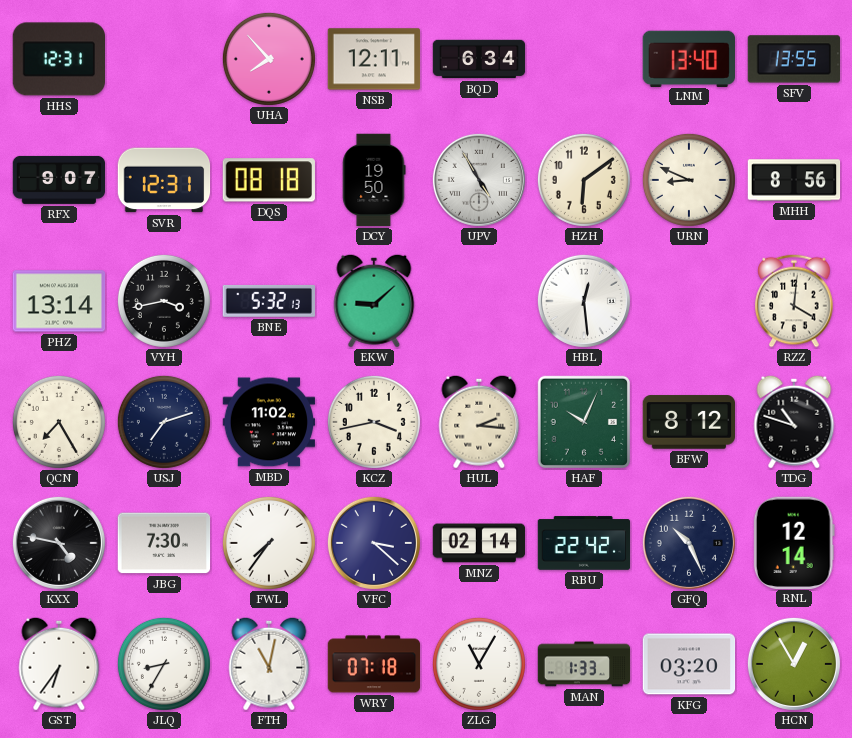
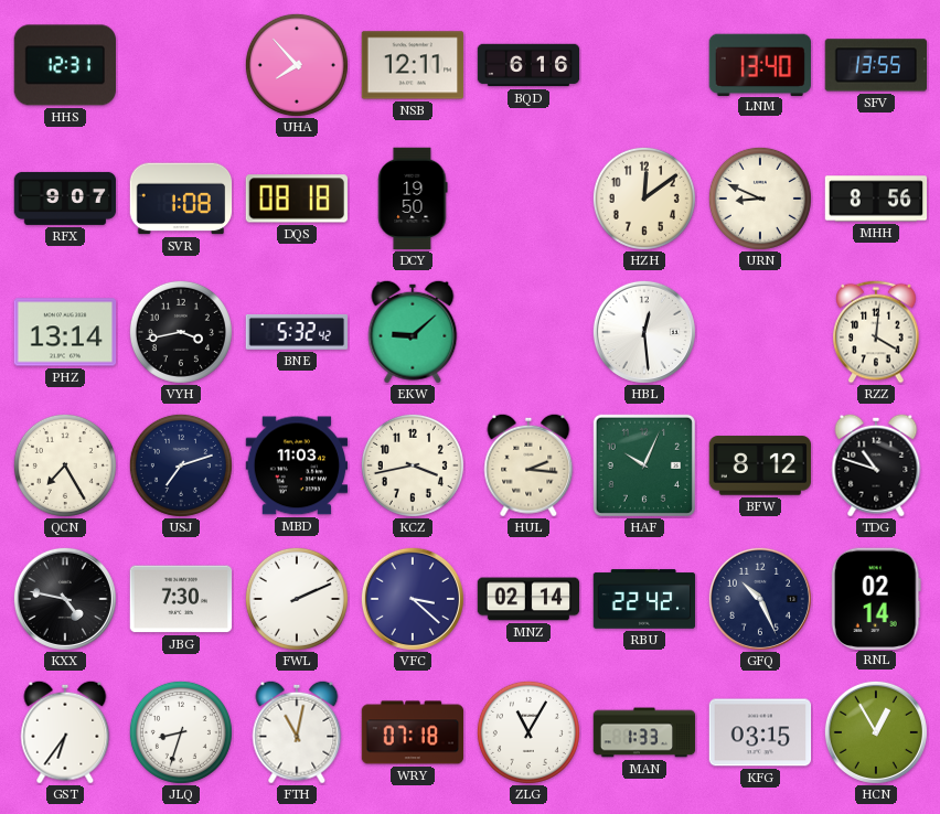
BQD: 6:34 -> 6:16 (528, 65)
SVR: 12:31 -> 1:08 (181, 199)
UPV: 4:55 -> none (479, 180)
HZH: 6:09 -> 12:09 (644, 199)
BNE: 5:32:13 -> 5:32:42 (296, 332)
MBD: 11:02 -> 11:03 (297, 465)
FWL: 7:36 -> 2:11 (297, 599)
RNL: 12:14 -> 02:14 (876, 598)
JLQ: 8:35 -> 8:33 (181, 732)
KFG: 03:20 -> 03:15 (760, 732)
